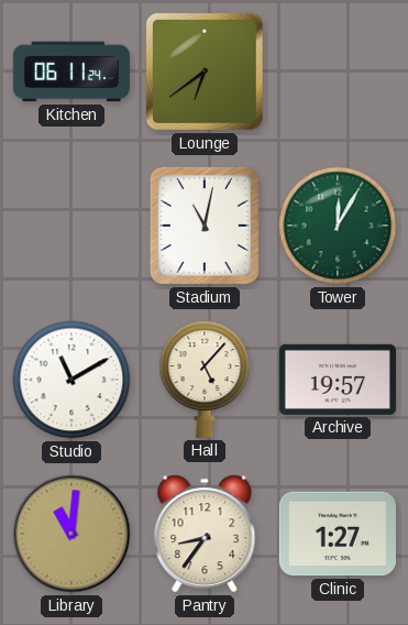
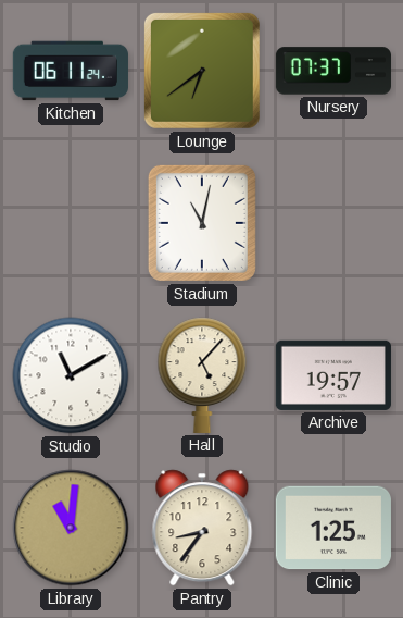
Nursery: none -> 07:37 (332, 71)
Tower: 12:05 -> none (338, 226)
Clinic: 1:27 -> 1:25 (333, 528)
